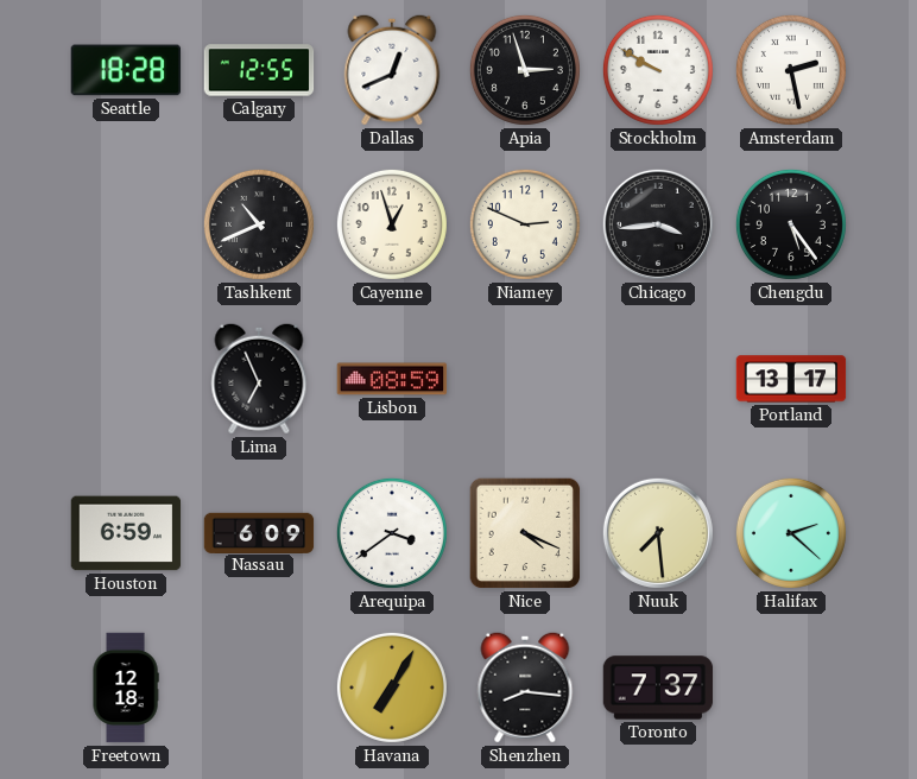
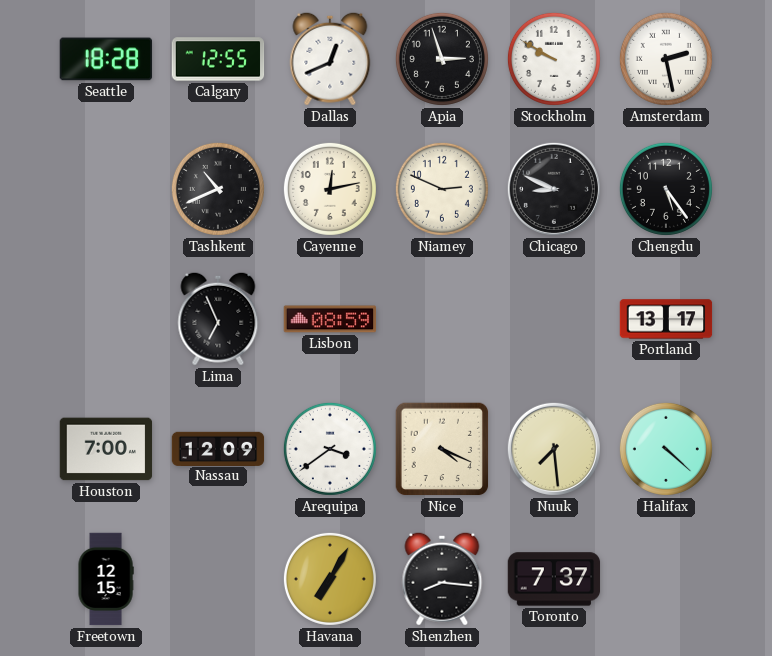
Cayenne: 12:57 -> 12:13 (330, 189)
Chicago: 3:44 -> 8:49 (554, 189)
Houston: 6:59 -> 7:00 (106, 449)
Nassau: 6:09 -> 12:09 (218, 448)
Halifax: 2:22 -> 4:22 (666, 449)
Freetown: 12:18 -> 12:15 (106, 579)
